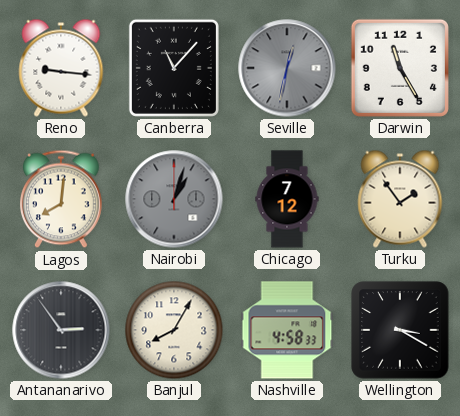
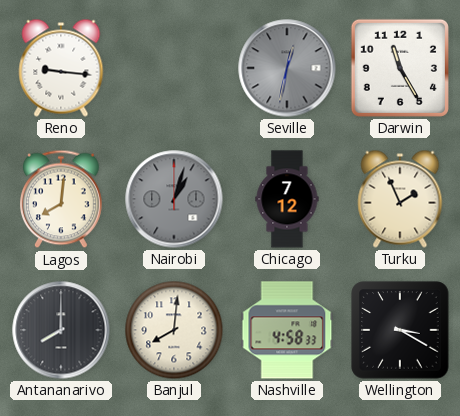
Canberra: 11:07 -> none (174, 68)
Turku: 1:54 -> 1:56 (400, 199)
Antananarivo: 2:54 -> 8:00 (61, 330)
Banjul: 8:05 -> 8:01 (174, 330)
